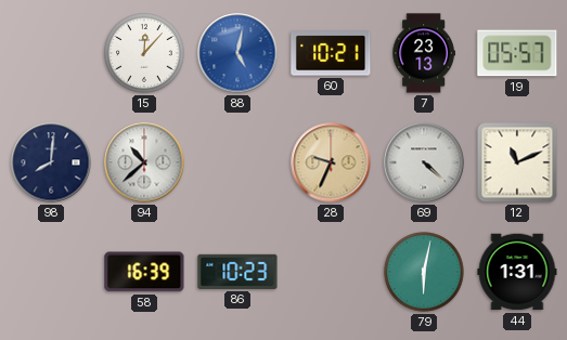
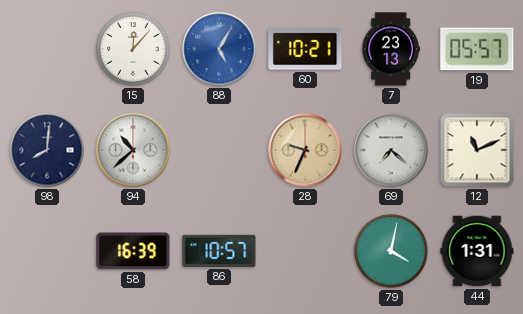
88: 5:02 -> 5:05 (219, 49)
69: 4:22 -> 7:22 (391, 150)
86: 10:23 -> 10:57 (219, 251)
79: 6:02 -> 4:02 (391, 251)
